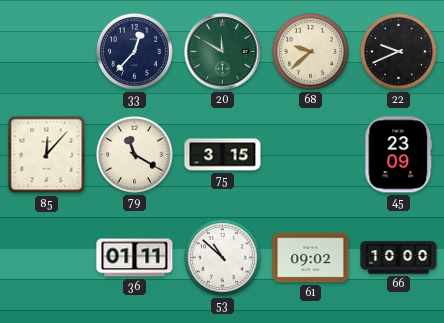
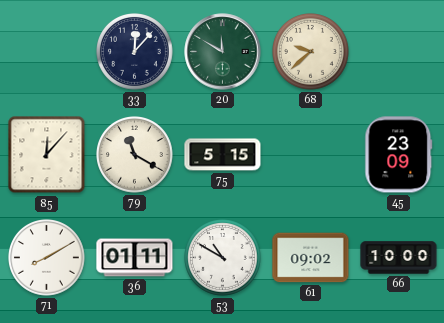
33: 12:37 -> 12:07 (135, 52)
22: 9:41 -> none (399, 52)
75: 3:15 -> 5:15 (223, 155)
71: none -> 8:10 (47, 258)
53: 10:52 -> 10:50 (223, 258)
